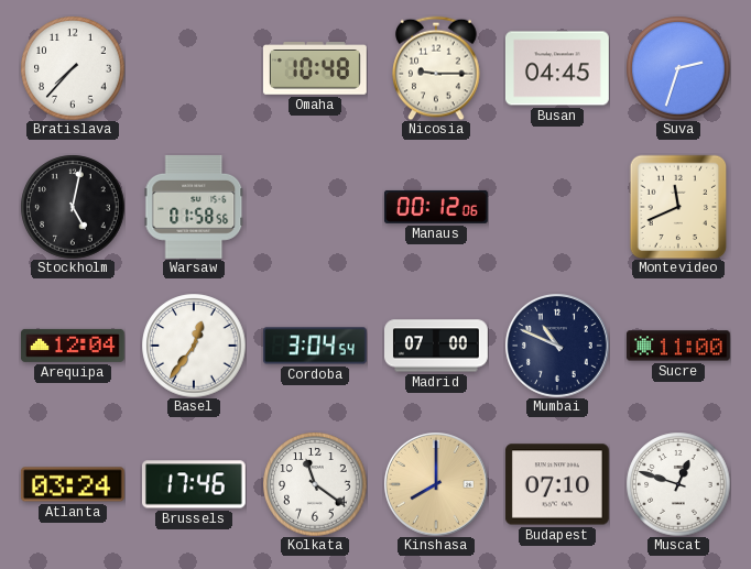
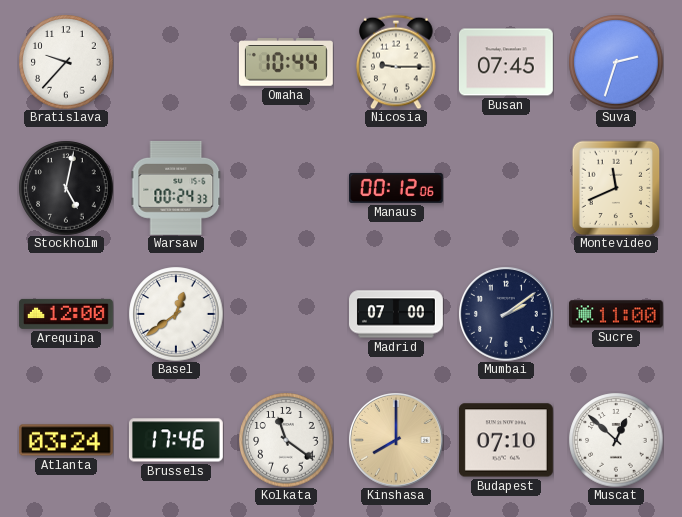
Bratislava: 7:37 -> 9:37 (66, 62)
Omaha: 10:48 -> 10:44 (286, 62)
Busan: 04:45 -> 07:45 (506, 62)
Warsaw: 01:58 -> 00:24 (176, 188)
Arequipa: 12:04 -> 12:00 (66, 314)
Basel: 12:36 -> 12:39 (176, 314)
Cordoba: 3:04 -> none (315, 346)
Mumbai: 10:49 -> 2:09 (506, 314)
Muscat: 12:48 -> 12:52 (616, 440)
